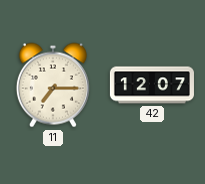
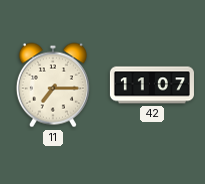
42: 12:07 -> 11:07 (152, 85)
